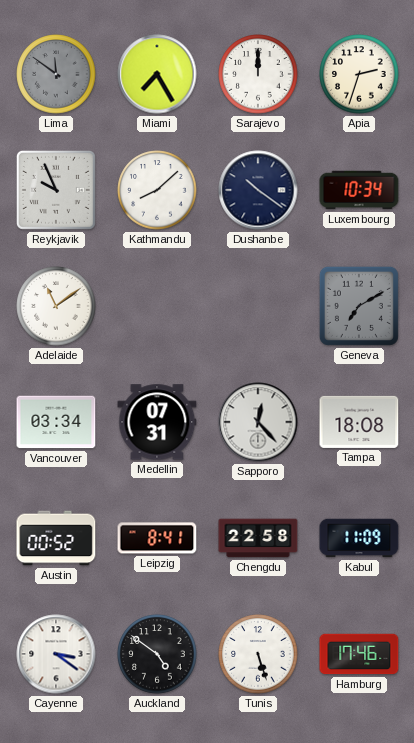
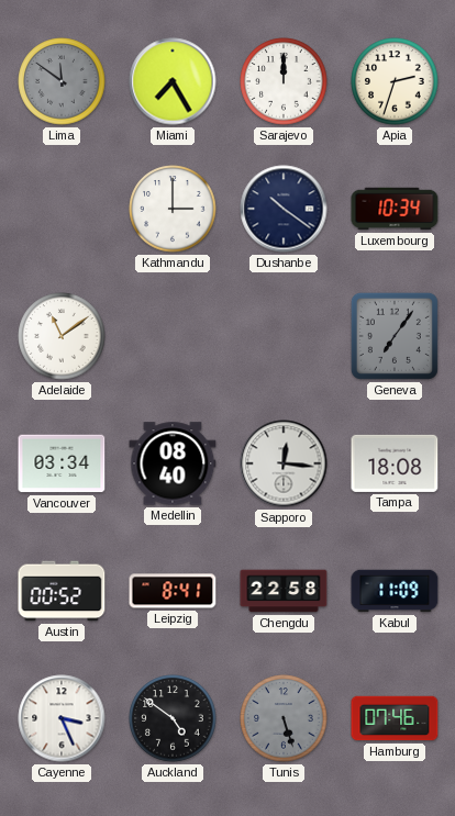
Reykjavik: 9:56 -> none (56, 190)
Kathmandu: 8:08 -> 3:00 (173, 209)
Geneva: 7:10 -> 7:06 (395, 336)
Medellin: 07:31 -> 08:40 (173, 463)
Sapporo: 12:23 -> 12:16 (284, 463)
Cayenne: 3:21 -> 3:26 (62, 718)
Tunis dial: white -> grey (284, 718)
Hamburg: 17:46 -> 07:46 (395, 718)
